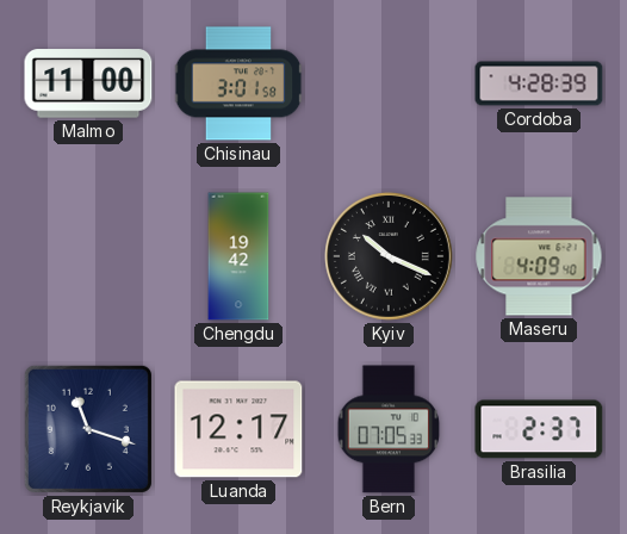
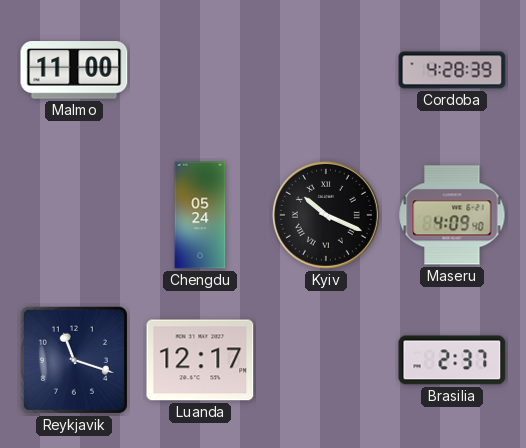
Chisinau: 3:01 -> none (238, 83)
Chengdu: 19:42 -> 05:24 (200, 215)
Bern: 07:05 -> none (389, 429)
